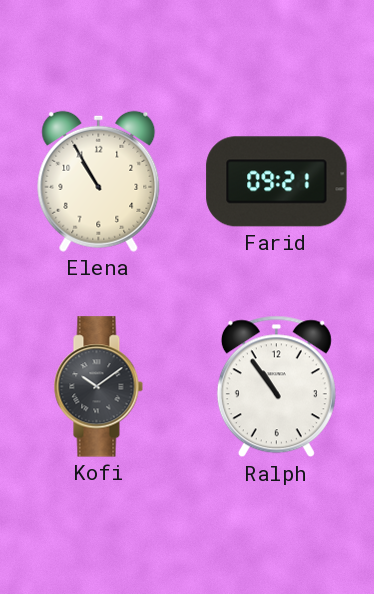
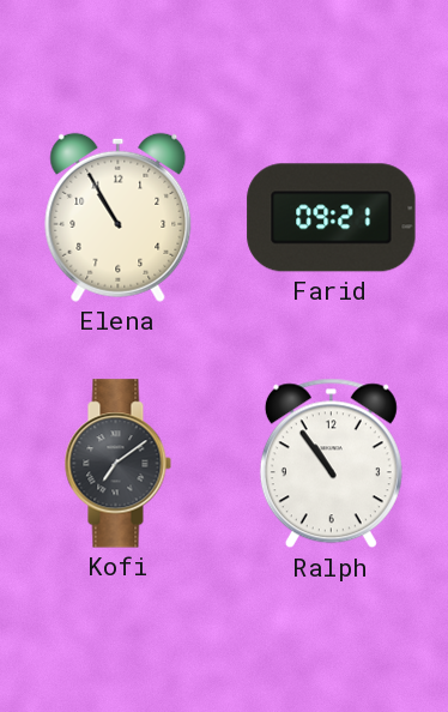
Kofi: 10:09 -> 7:09 (117, 464)
